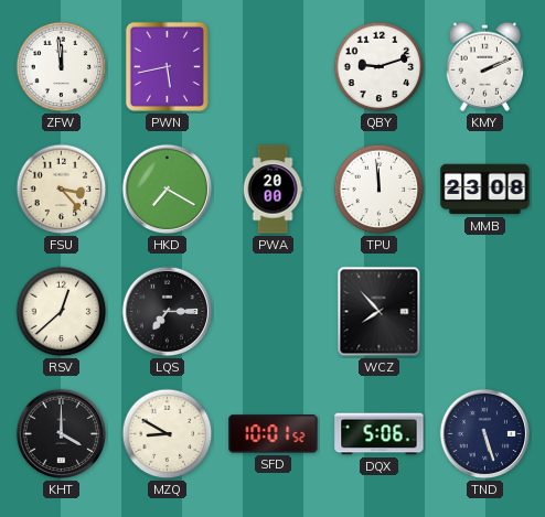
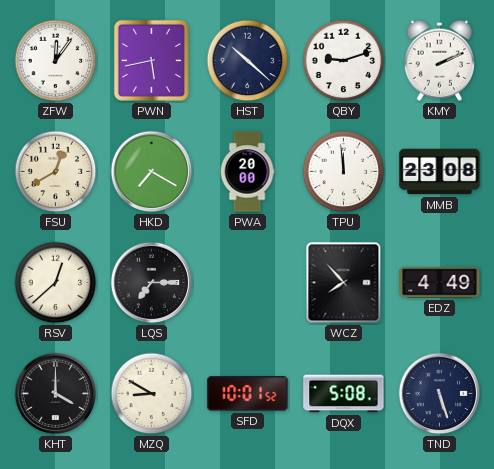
ZFW: 11:59 -> 12:06 (56, 61)
HST: none -> 10:22 (248, 61)
FSU: 3:23 -> 12:40 (56, 172)
EDZ: none -> 4:49 (440, 283)
DQX: 5:06 -> 5:08 (344, 394)
